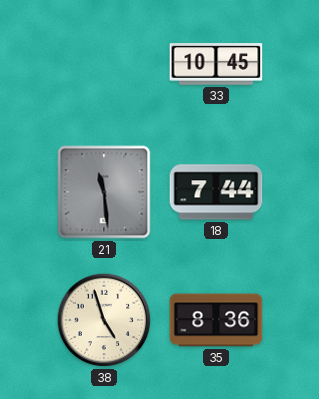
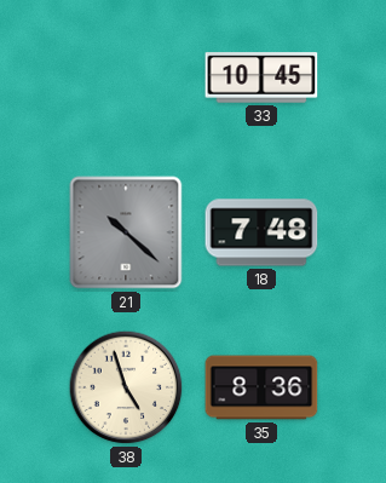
21: 11:29 -> 10:22 (126, 232)
18: 7:44 -> 7:48 (261, 232)
